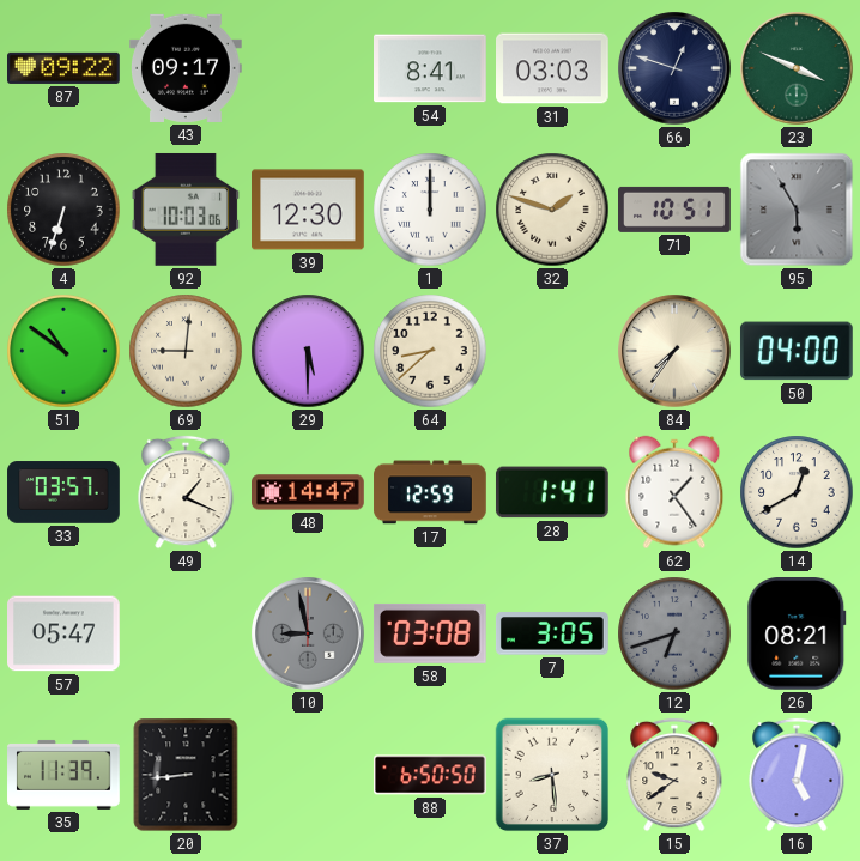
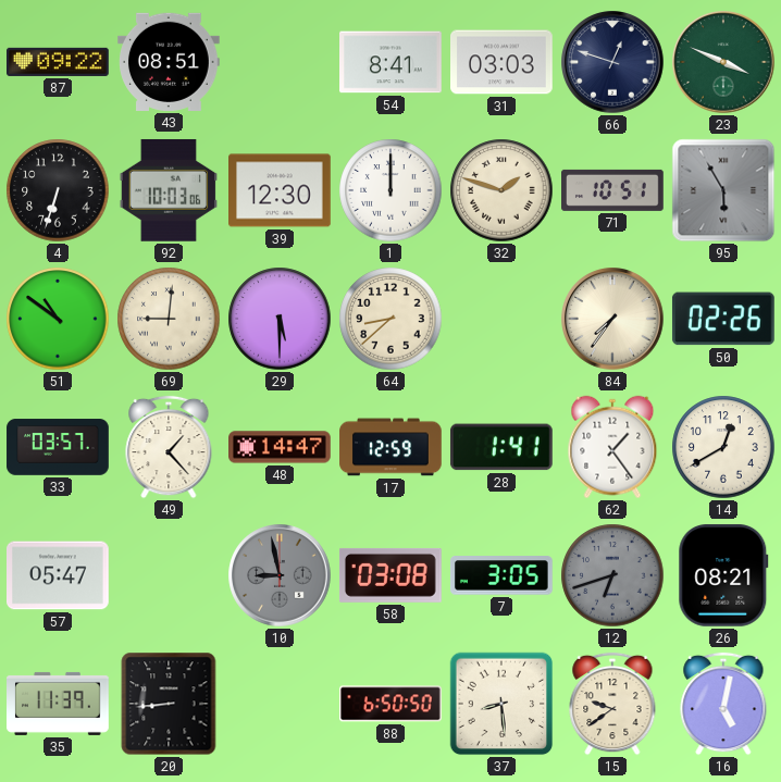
43: 09:17 -> 08:51 (170, 62)
50: 04:00 -> 02:26 (723, 319)
49: 1:19 -> 1:23 (169, 447)
